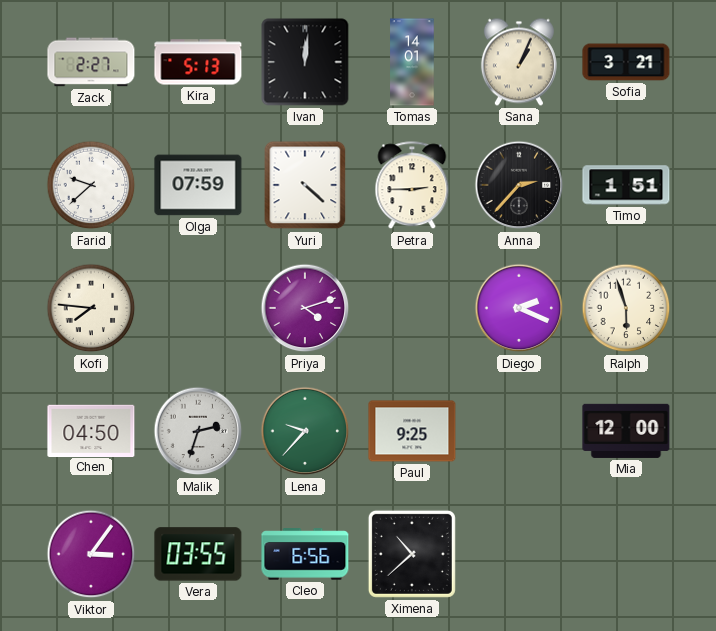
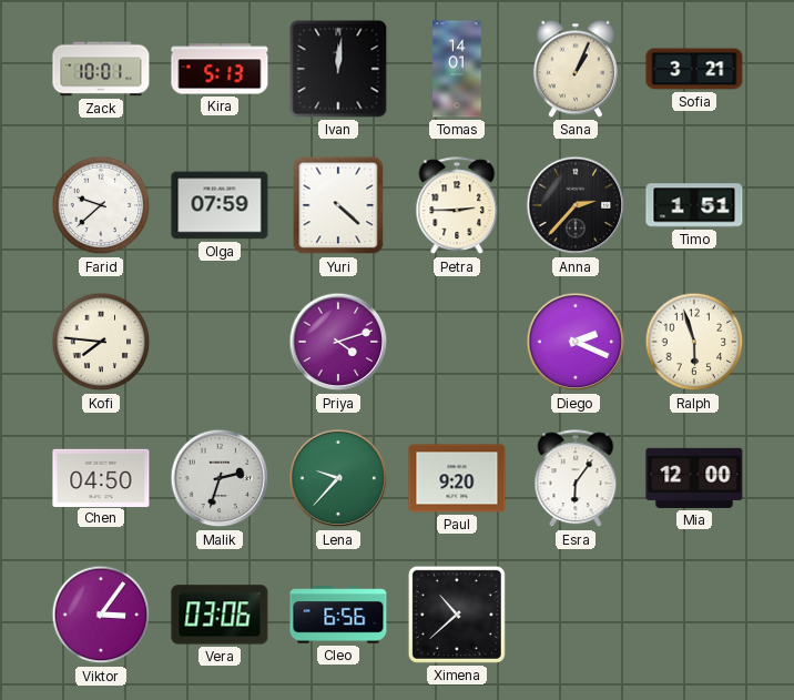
Zack: 2:27 -> 10:01 (101, 69)
Paul: 9:25 -> 9:20 (457, 478)
Esra: none -> 6:06 (576, 479)
Vera: 03:55 -> 03:06 (220, 615)
